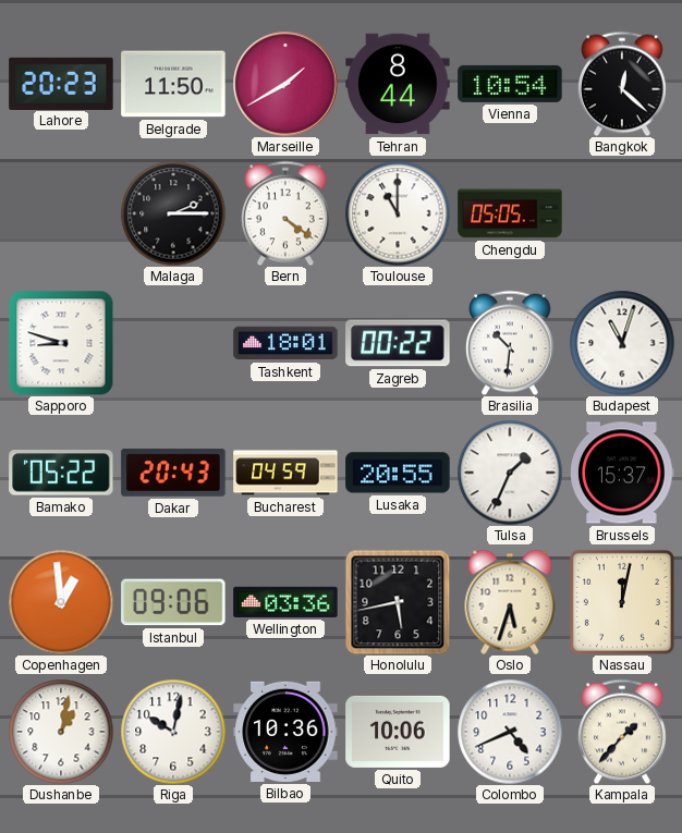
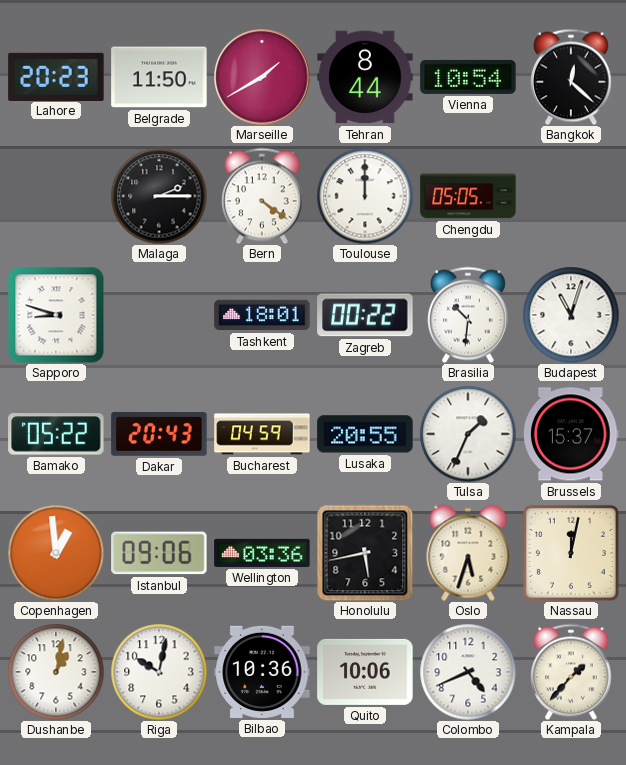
Toulouse: 11:00 -> 12:00 (365, 196)
